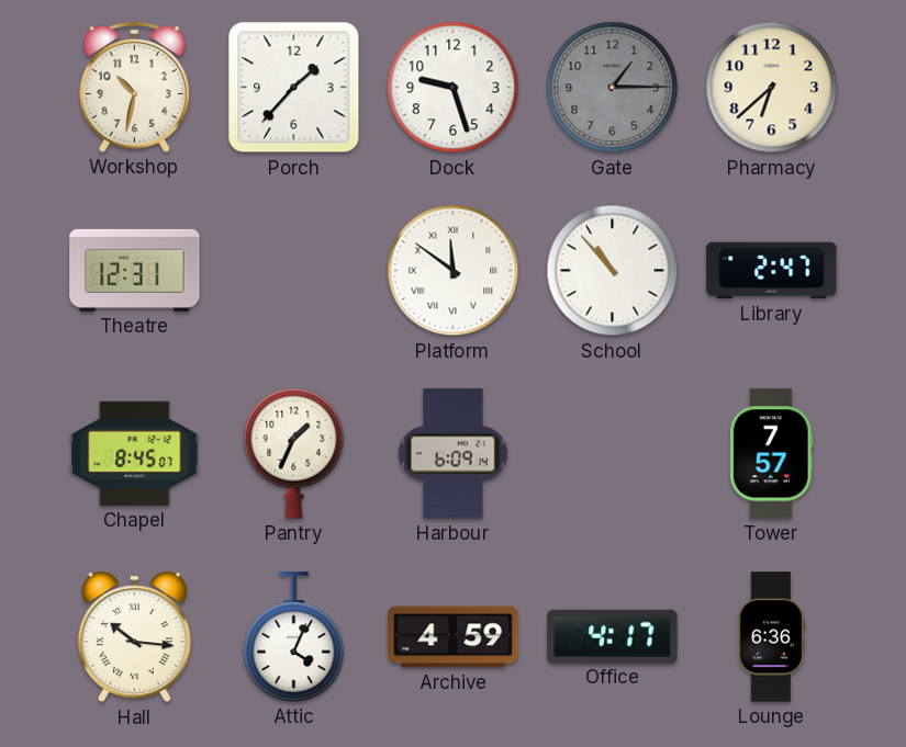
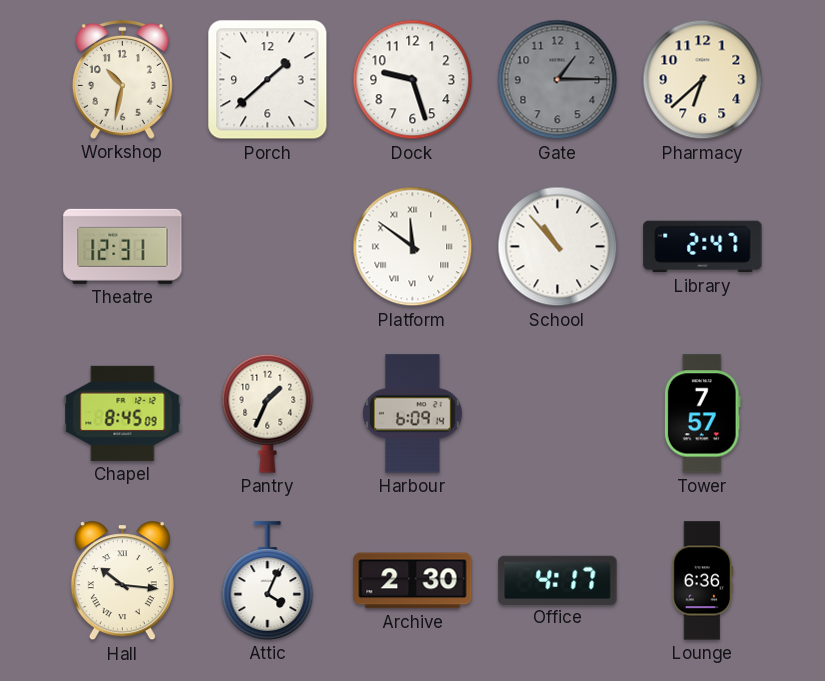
Porch: 1:37 -> 1:38 (268, 80)
Chapel: 8:45:07 -> 8:45:09 (123, 413)
Archive: 4:59 -> 2:30 (413, 581)
